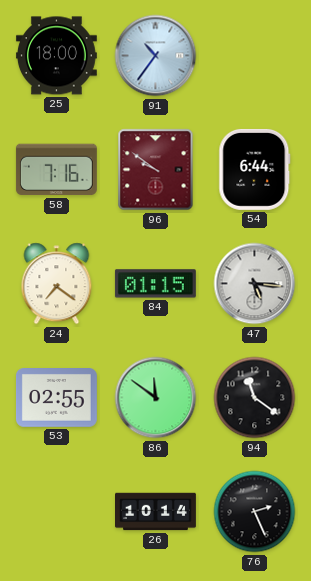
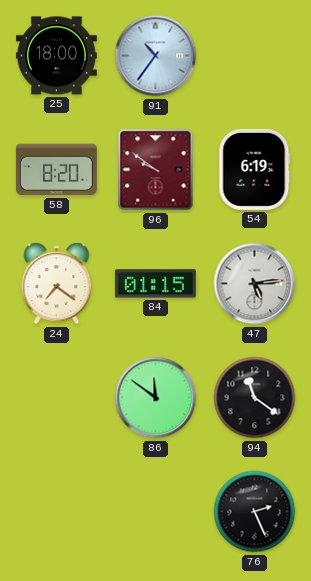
58: 7:16 -> 8:20 (56, 170)
54: 6:44 -> 6:19 (255, 169)
47: 5:16 -> 5:14 (255, 284)
53: 02:55 -> none (56, 398)
26: 10:14 -> none (156, 512)
